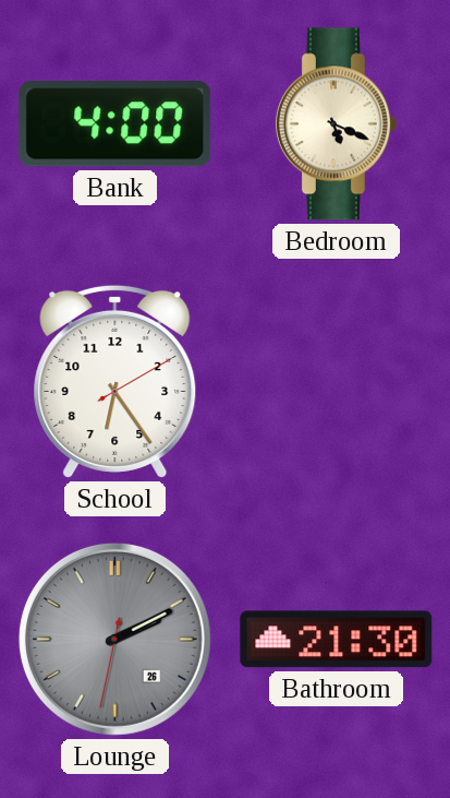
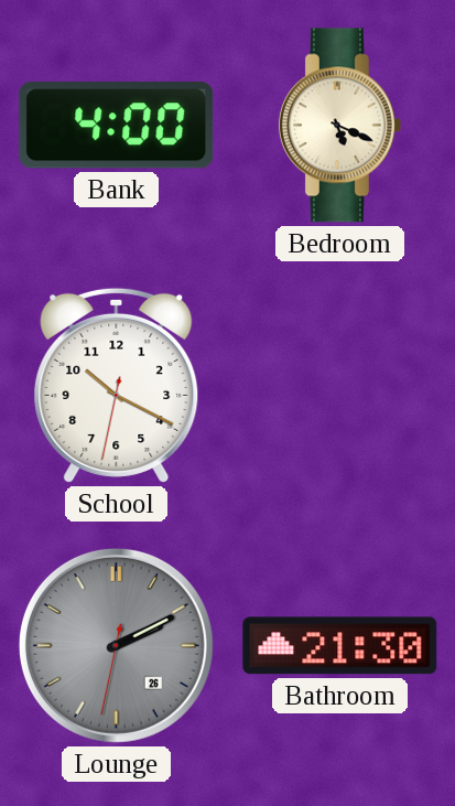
School: 6:24 -> 10:19 (117, 385)
